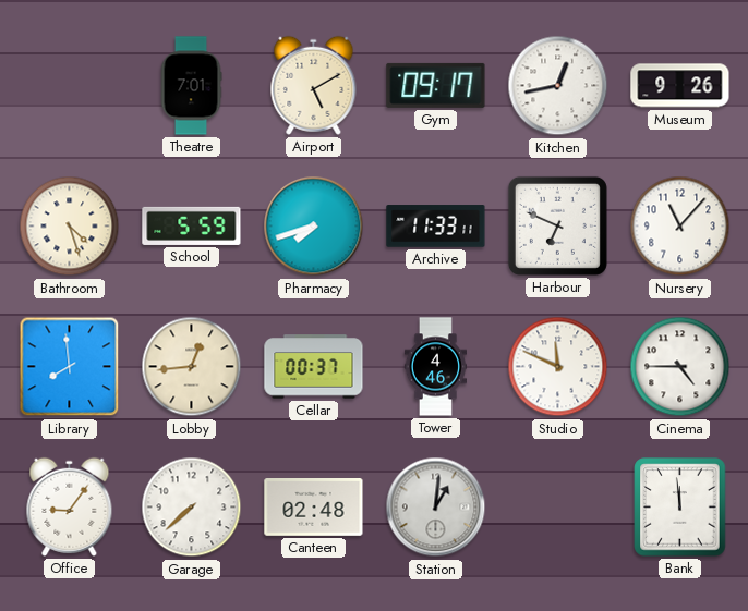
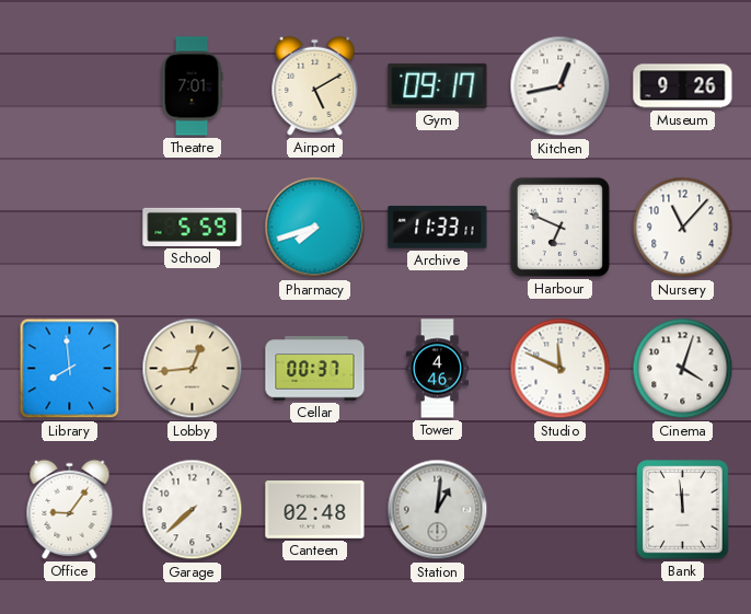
Bathroom: 4:27 -> none (70, 227)
Cinema: 4:45 -> 4:03 (683, 369)
